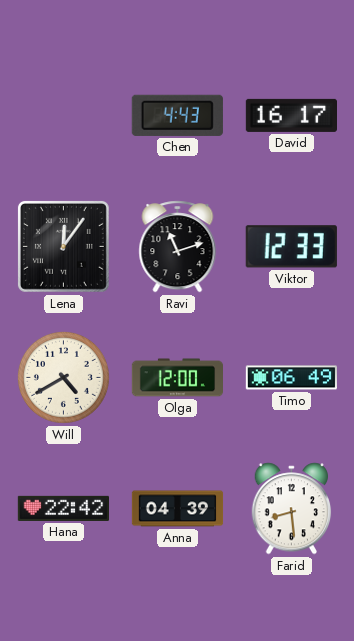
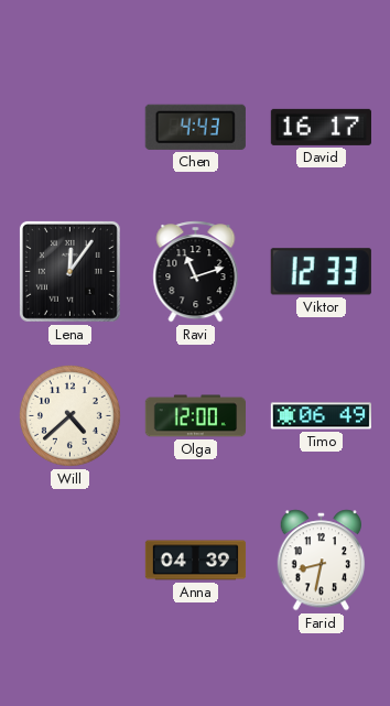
Will: 4:40 -> 4:38 (69, 415)
Hana: 22:42 -> none (63, 508)
Farid: 8:29 -> 8:32 (322, 561)
